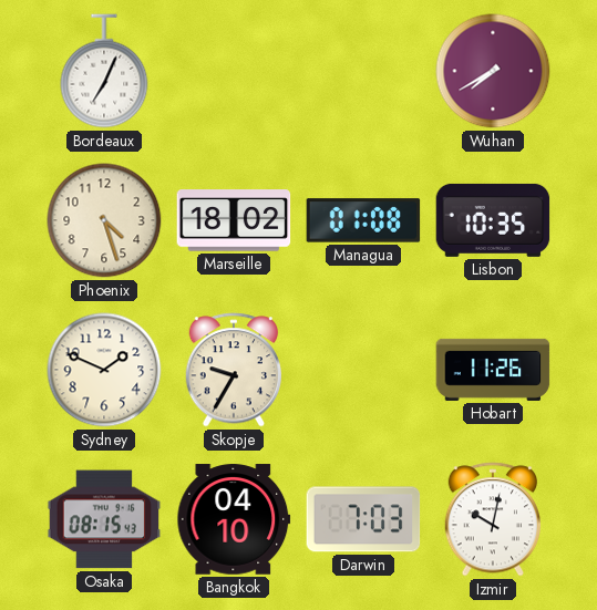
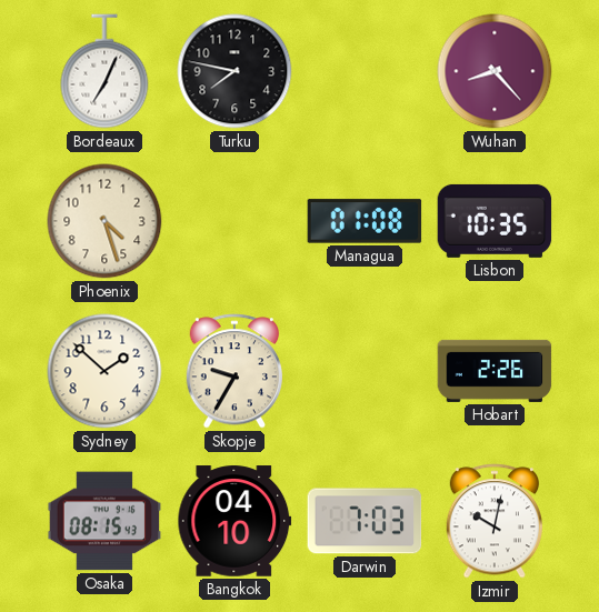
Turku: none -> 7:47 (234, 71)
Wuhan: 7:40 -> 8:23 (495, 71)
Marseille: 18:02 -> none (234, 220)
Sydney: 1:49 -> 1:52 (104, 371)
Hobart: 11:26 -> 2:26 (495, 371)
